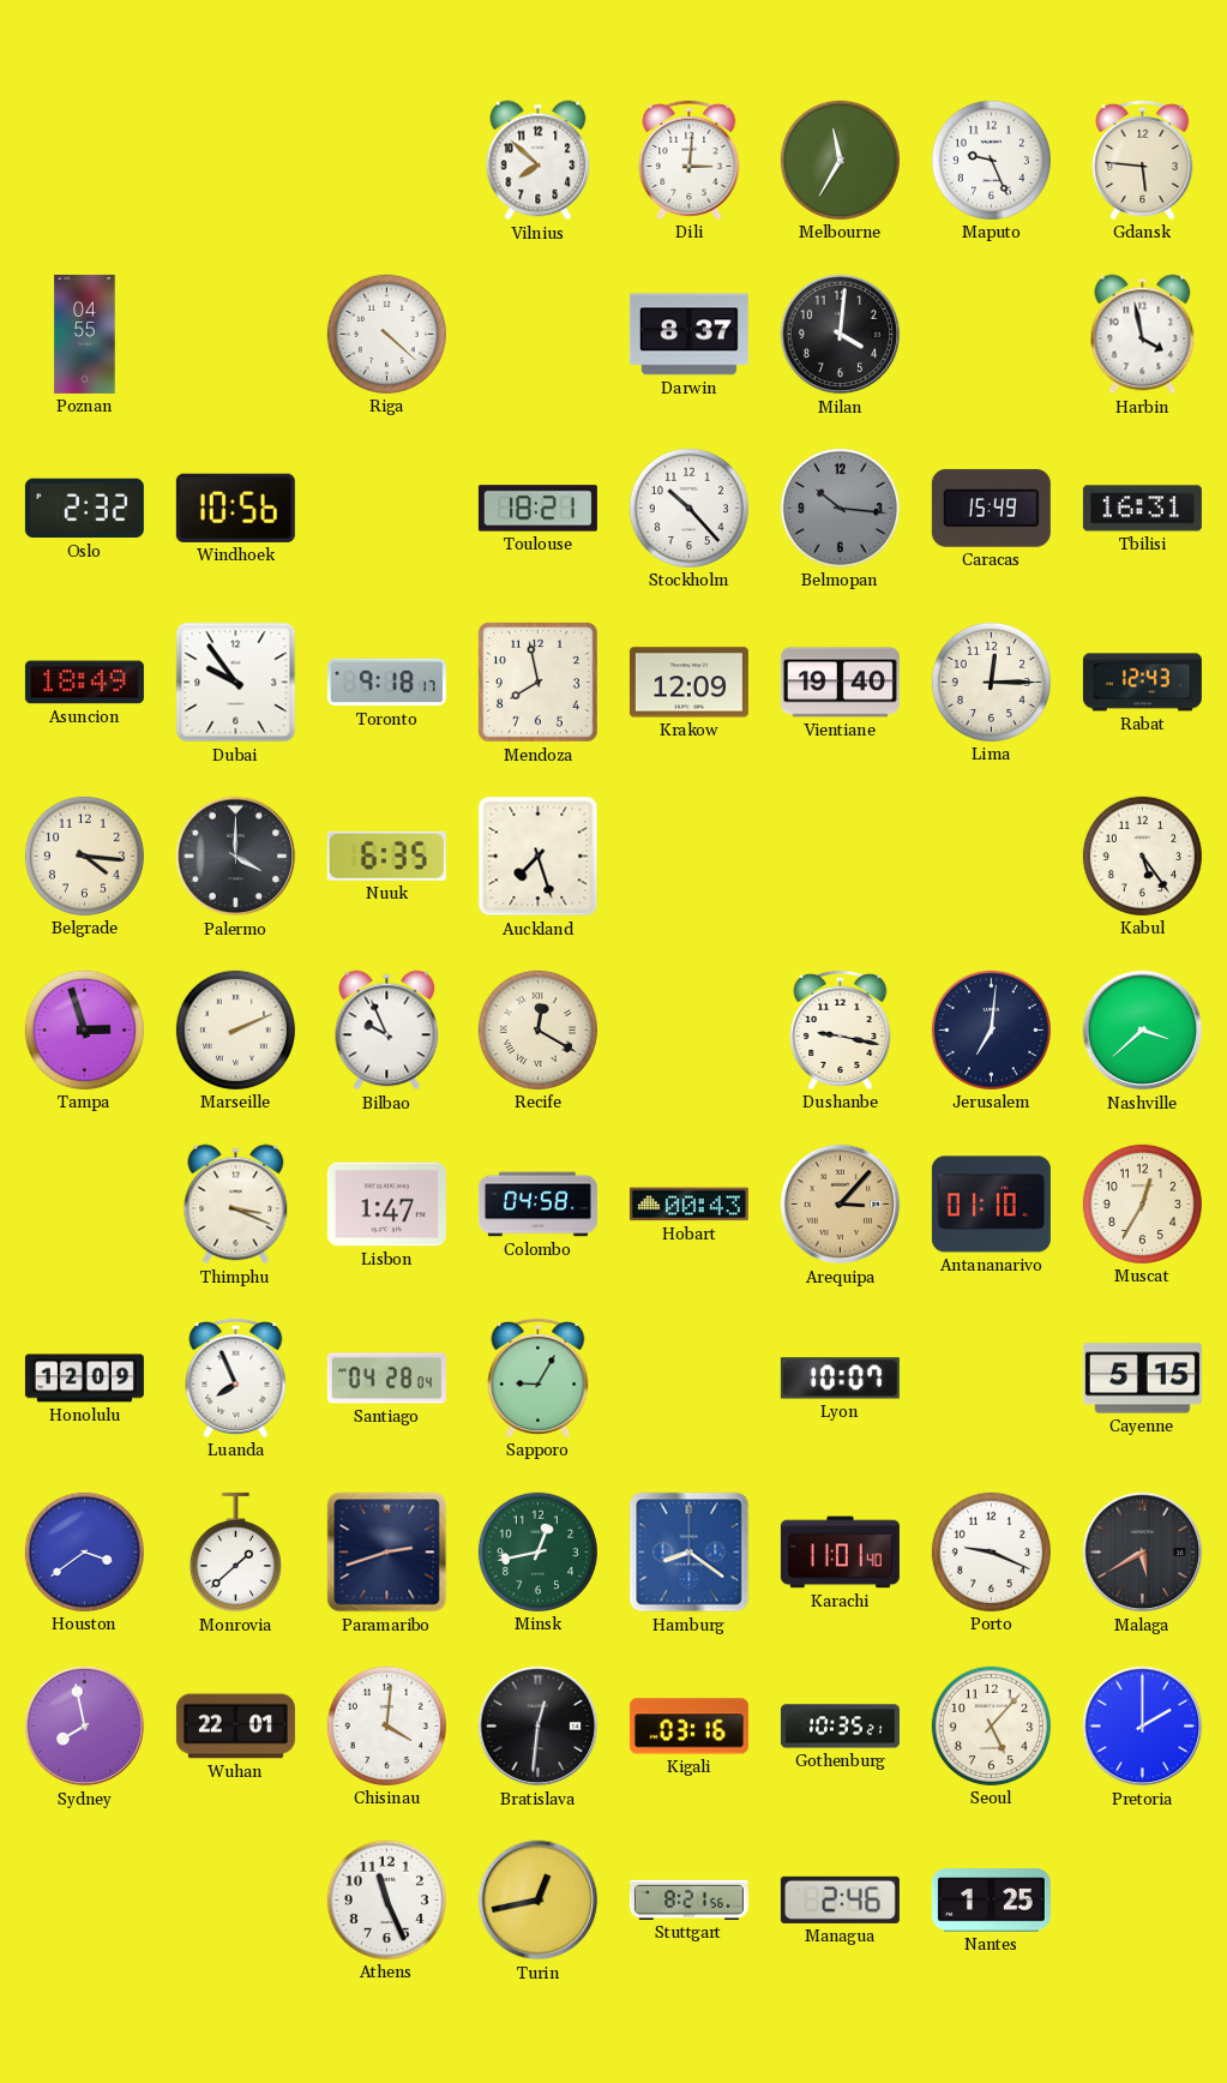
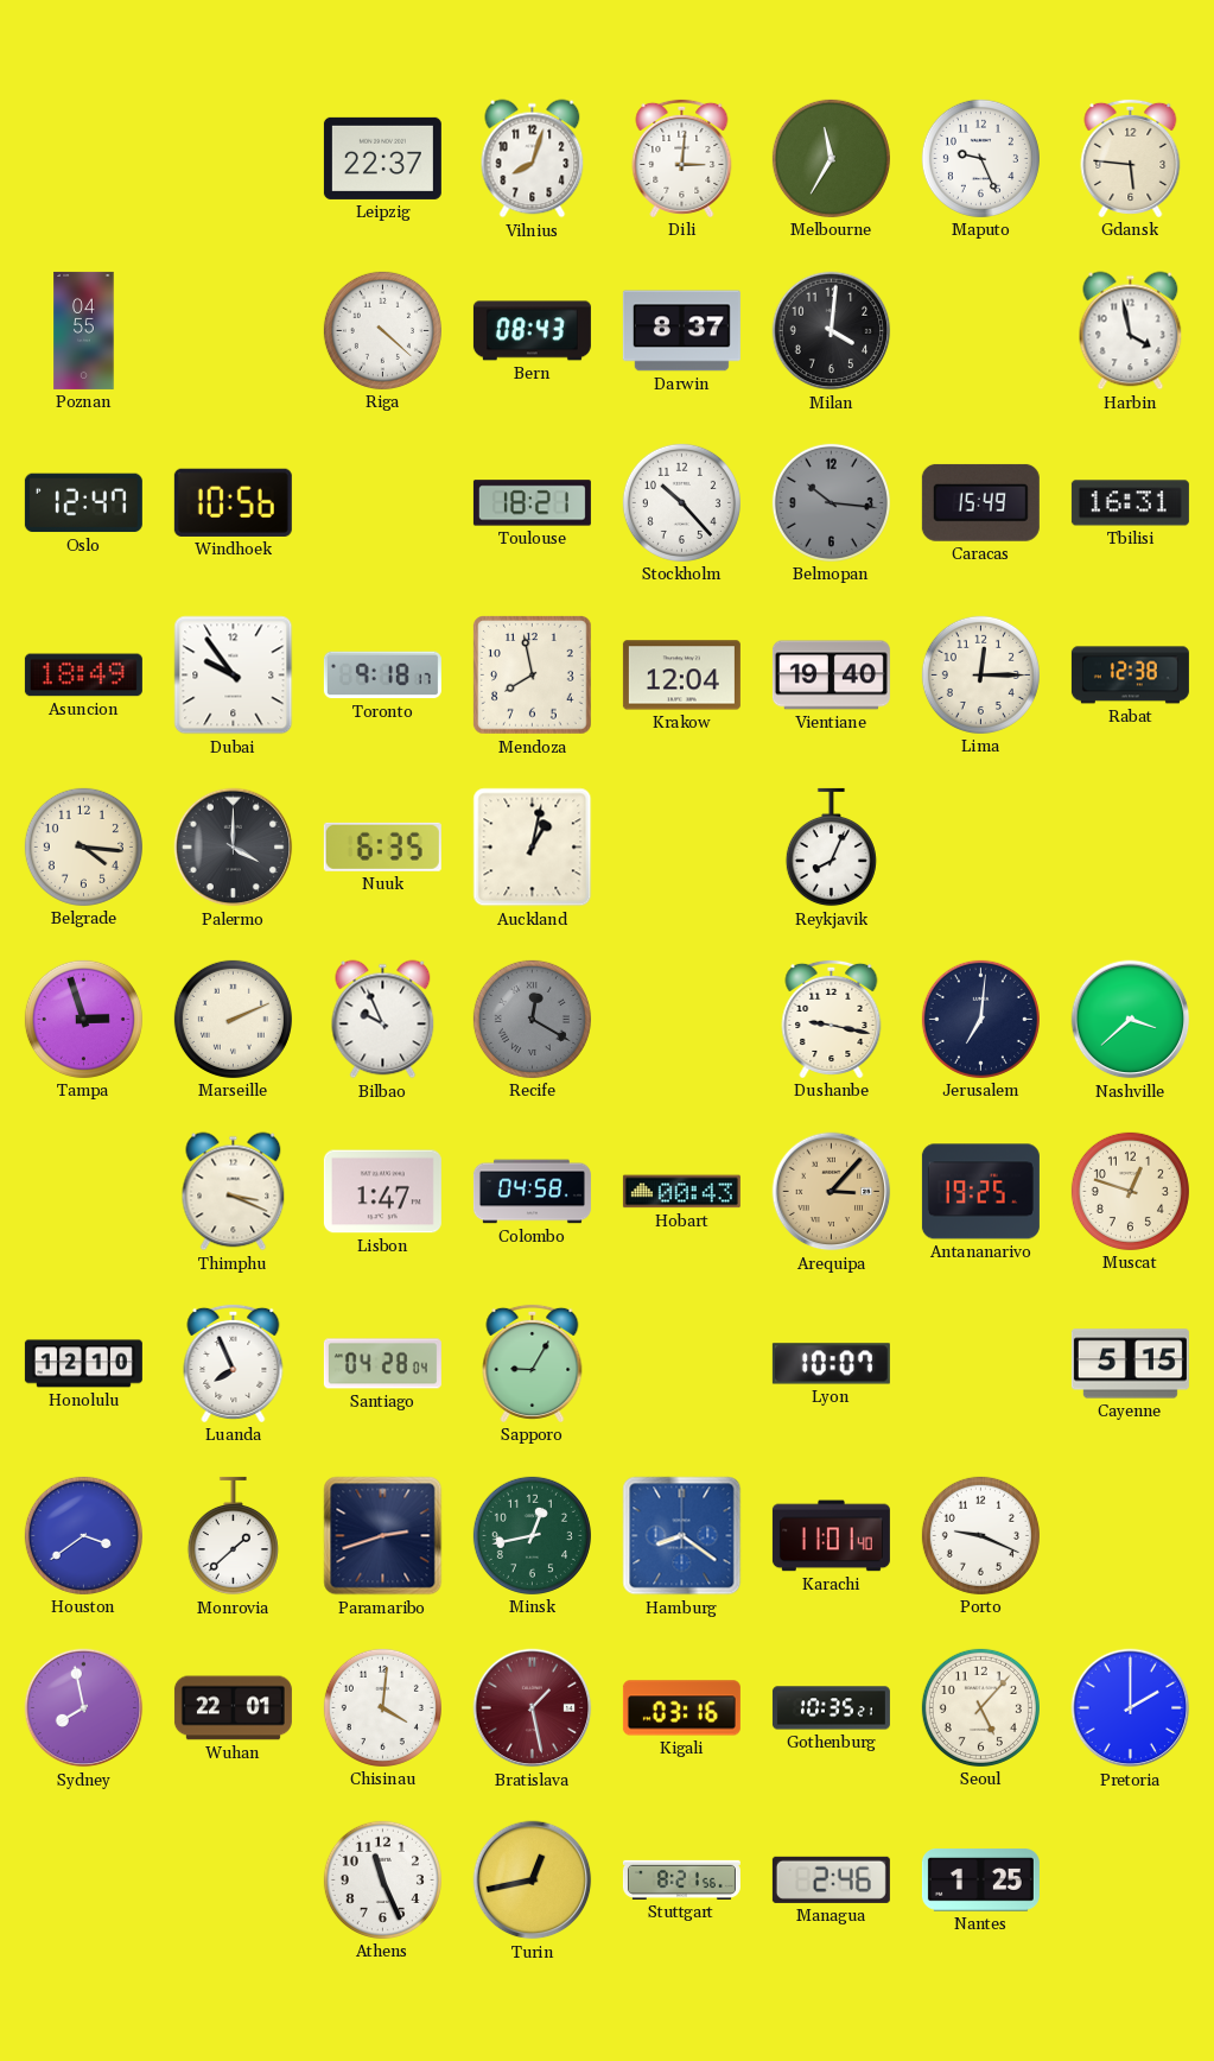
Leipzig: none -> 22:37 (382, 158)
Vilnius: 7:52 -> 8:03 (533, 159)
Bern: none -> 08:43 (532, 331)
Oslo: 2:32 -> 12:47 (83, 503)
Krakow: 12:09 -> 12:04 (681, 676)
Rabat: 12:43 -> 12:38 (1130, 676)
Auckland: 7:27 -> 1:02 (533, 848)
Reykjavik: none -> 8:04 (831, 848)
Kabul: 5:24 -> none (1142, 856)
Recife dial: cream -> grey (532, 1019)
Antananarivo: 01:10 -> 19:25 (980, 1192)
Muscat: 12:35 -> 12:48 (1130, 1191)
Honolulu: 12:09 -> 12:10 (83, 1364)
Malaga: 5:40 -> none (1143, 1553)
Bratislava: 12:31 -> 1:28 (533, 1708)
Bratislava dial: black -> burgundy (533, 1708)
